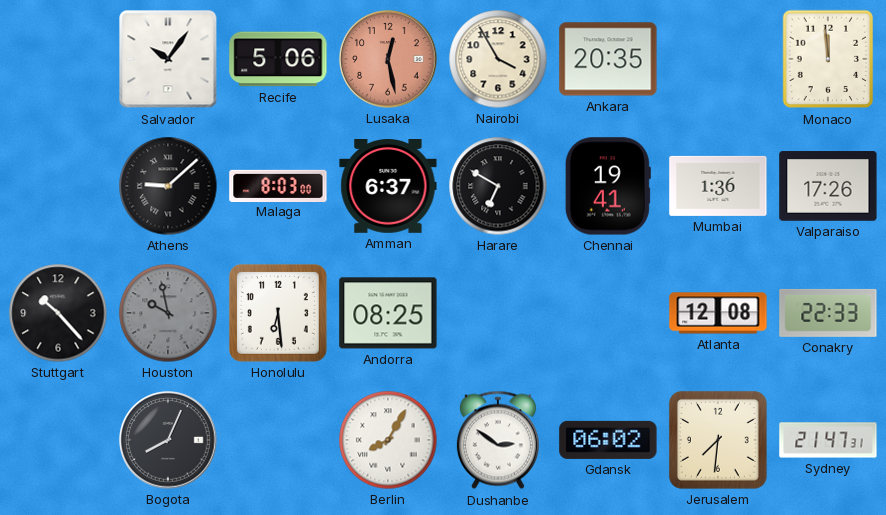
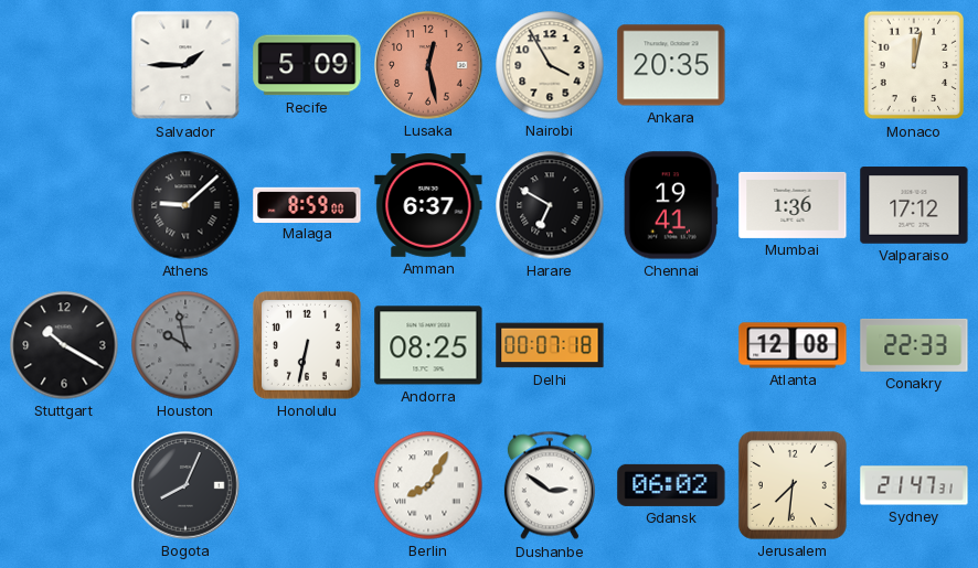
Salvador: 10:06 -> 1:45 (185, 65)
Recife: 5:06 -> 5:09 (307, 65)
Monaco: 11:59 -> 12:02 (914, 65)
Malaga: 8:03 -> 8:59 (307, 204)
Valparaiso: 17:26 -> 17:12 (914, 205)
Stuttgart: 10:23 -> 10:20 (64, 345)
Honolulu: 6:29 -> 6:32 (307, 345)
Delhi: none -> 00:07 (550, 345)
